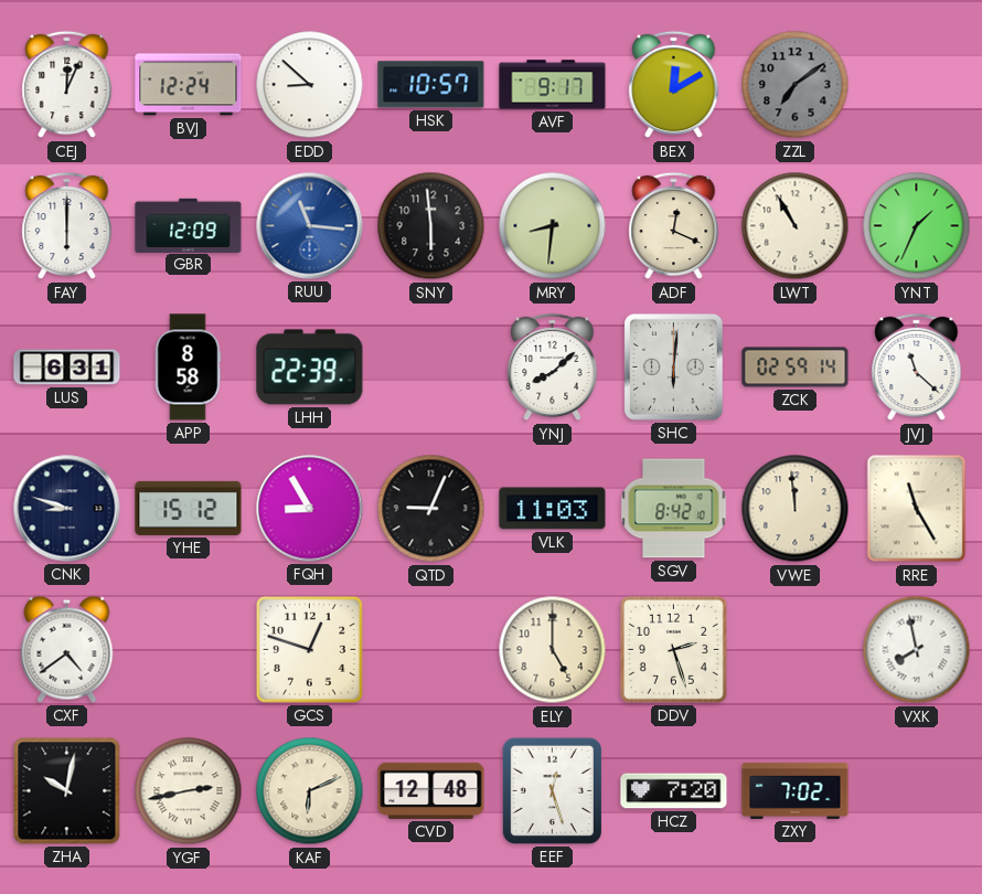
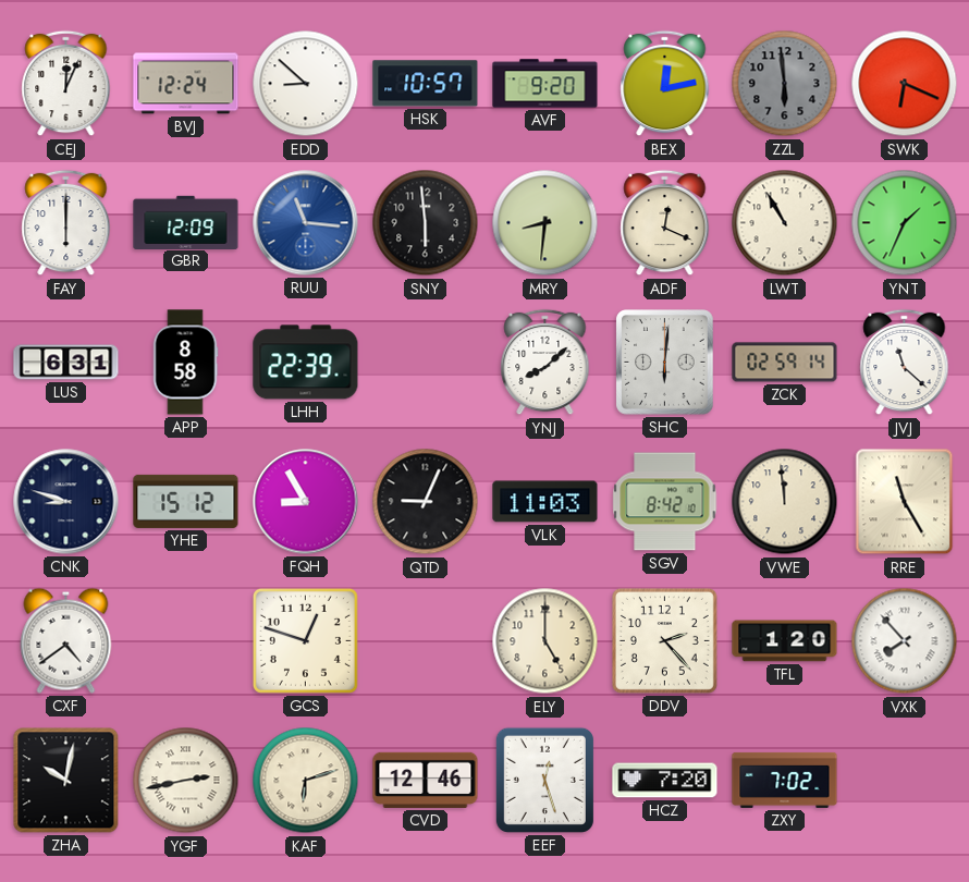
AVF: 9:17 -> 9:20 (545, 84)
BEX: 12:10 -> 12:13 (665, 84)
ZZL: 7:09 -> 5:59 (785, 84)
SWK: none -> 6:19 (905, 84)
DDV: 2:27 -> 2:23 (664, 640)
TFL: none -> 1:20 (785, 641)
VXK: 7:58 -> 7:53 (905, 641)
KAF: 6:11 -> 6:12 (306, 781)
CVD: 12:48 -> 12:46 (426, 780)
